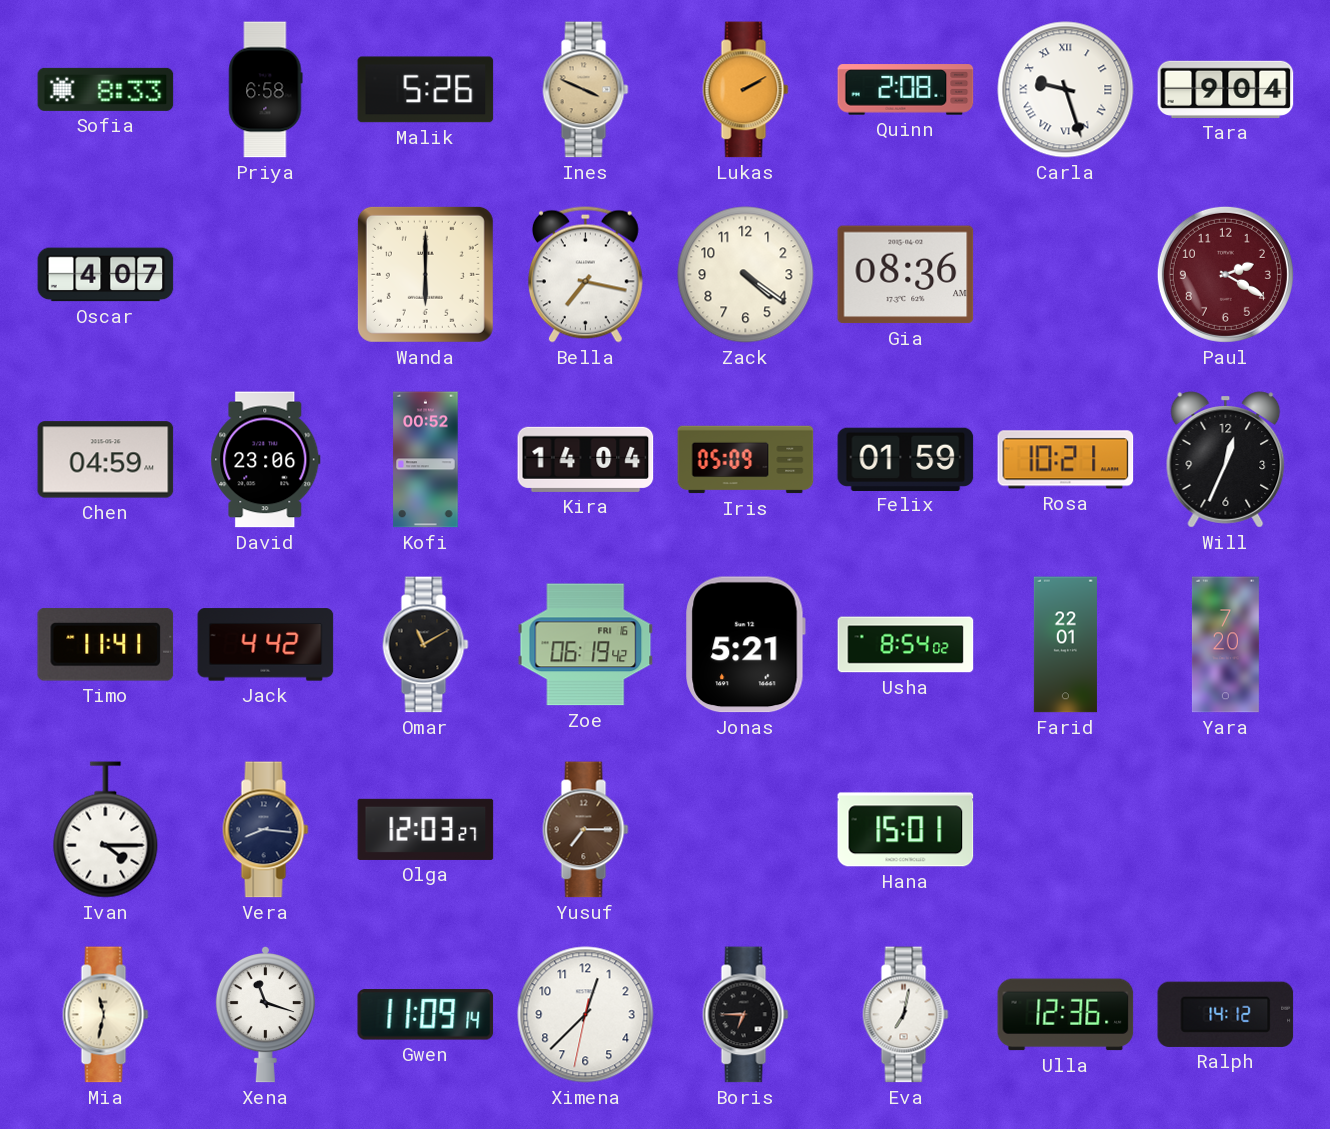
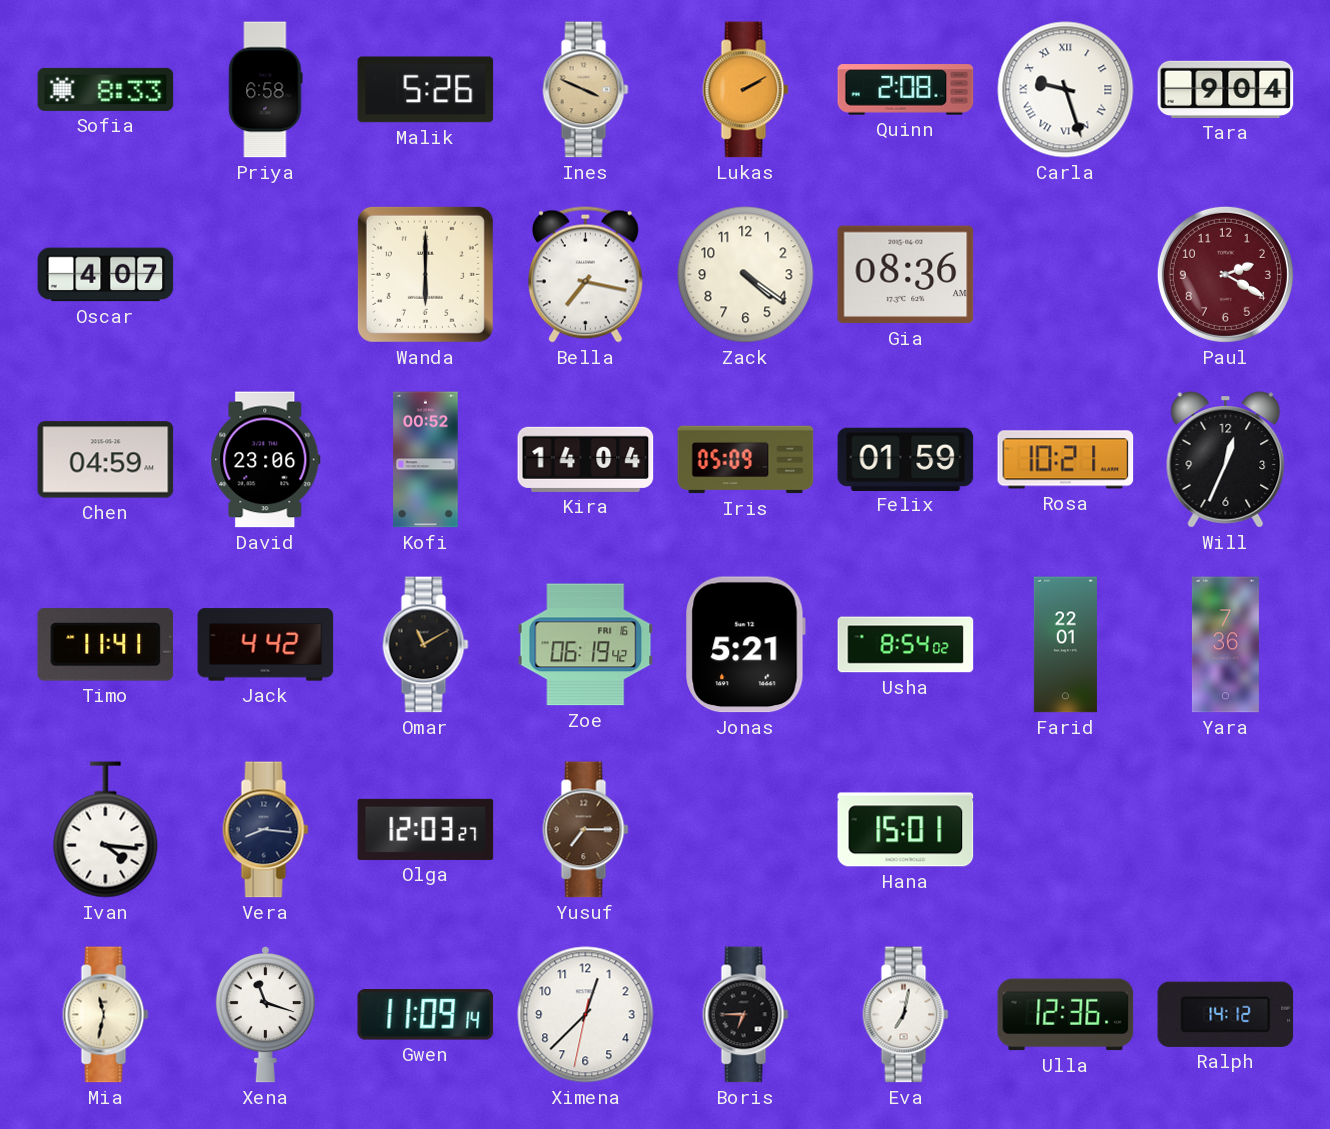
Yara: 7:20 -> 7:36 (1225, 645)
Ivan: 4:15 -> 4:16 (106, 830)
